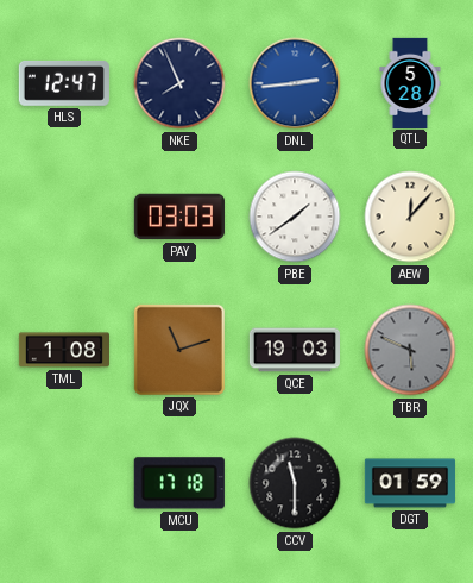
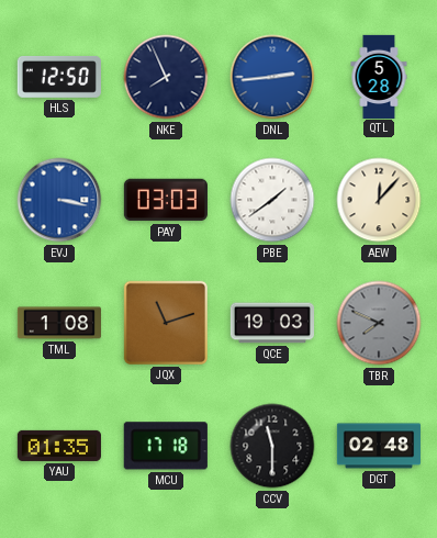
HLS: 12:47 -> 12:50 (59, 77)
EVJ: none -> 3:17 (59, 200)
TBR: 5:49 -> 7:49 (379, 323)
YAU: none -> 01:35 (59, 446)
DGT: 01:59 -> 02:48 (378, 446)
